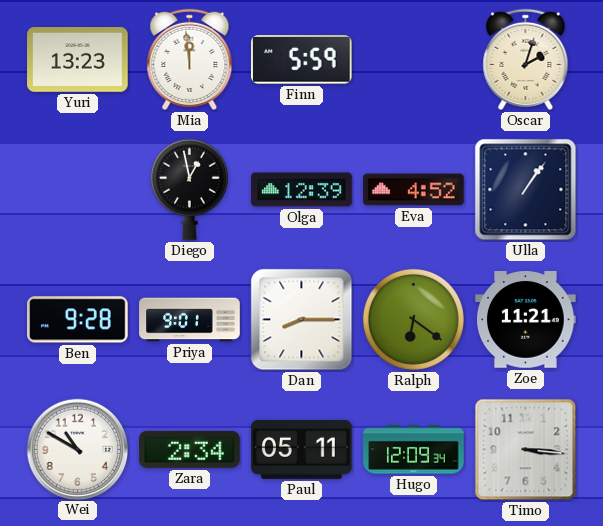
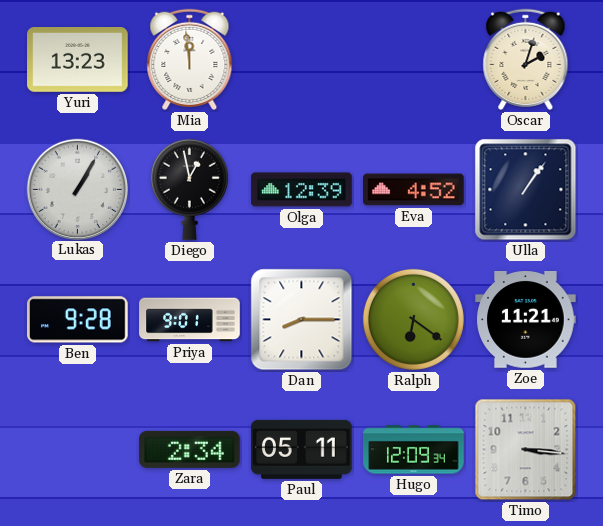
Finn: 5:59 -> none (302, 60)
Lukas: none -> 1:05 (77, 189)
Wei: 10:50 -> none (77, 449)
